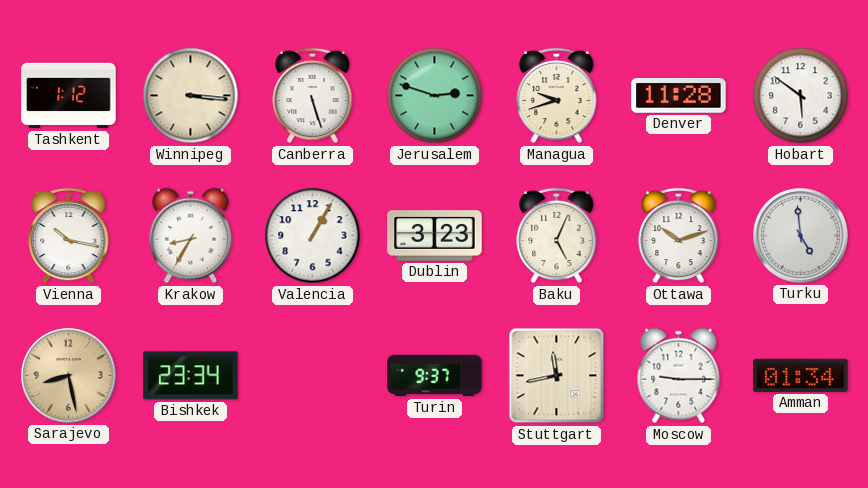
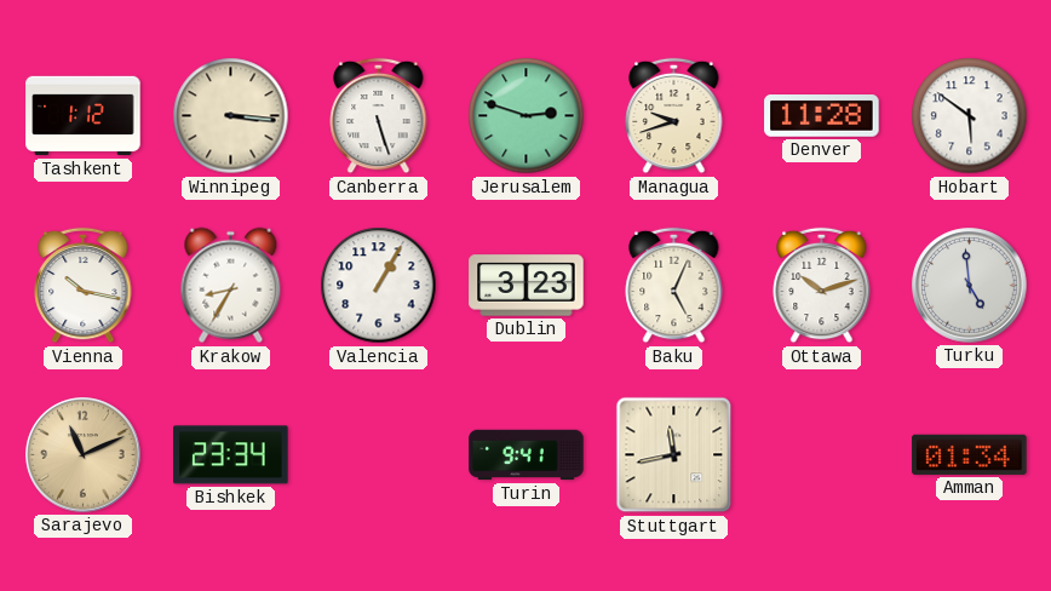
Sarajevo: 8:28 -> 11:11 (84, 455)
Turin: 9:37 -> 9:41 (527, 455)
Moscow: 9:15 -> none (679, 376)
